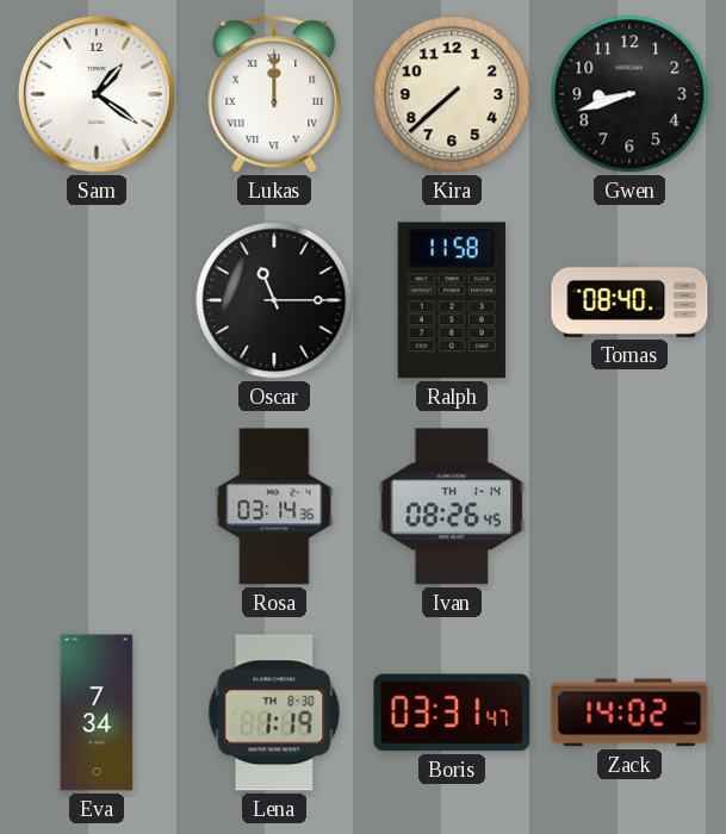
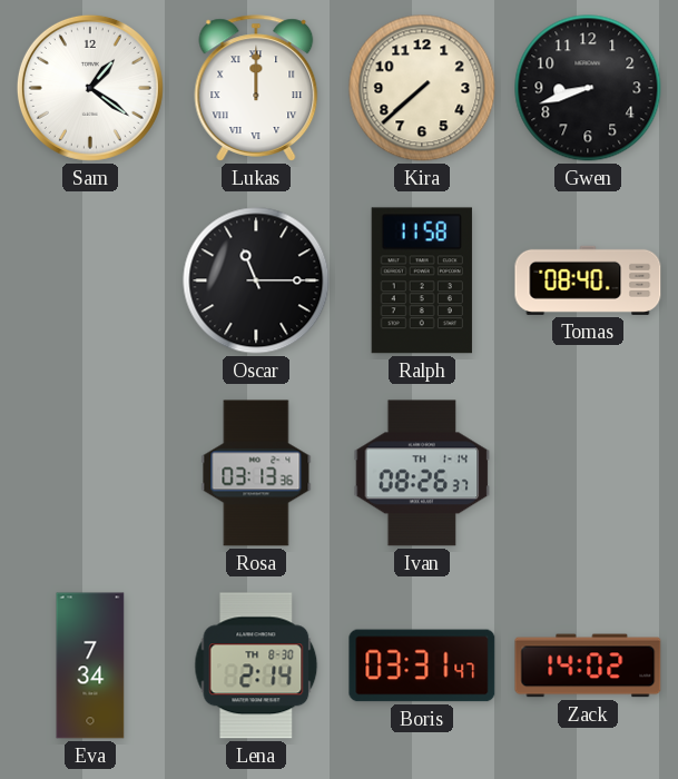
Rosa: 03:14 -> 03:13 (256, 473)
Ivan: 08:26:45 -> 08:26:37 (422, 473)
Lena: 1:19 -> 2:14 (256, 665)
